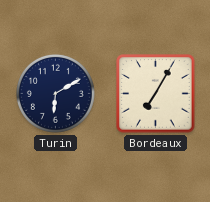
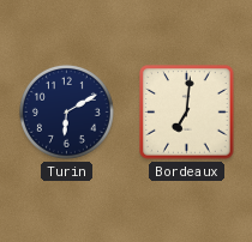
Bordeaux: 7:05 -> 7:01 (187, 113)
